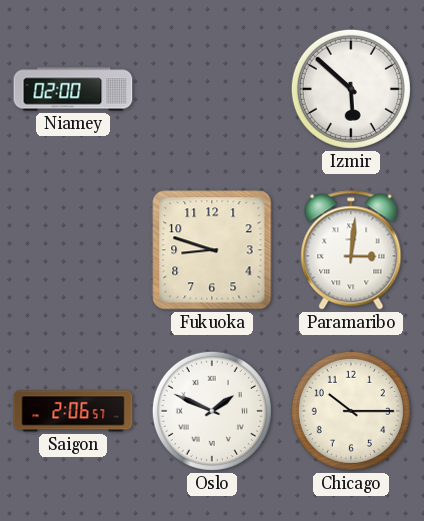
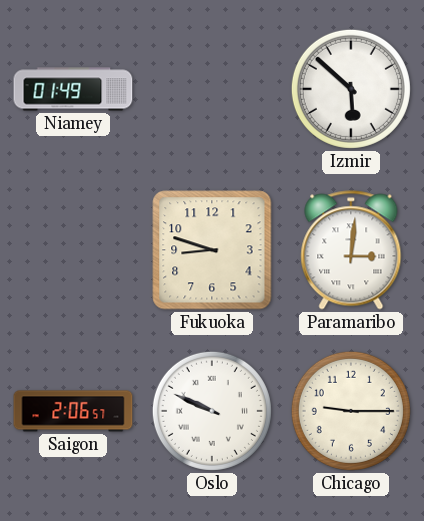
Niamey: 02:00 -> 01:49 (73, 89)
Oslo: 1:49 -> 9:49 (212, 411)
Chicago: 10:15 -> 9:15 (351, 411)
